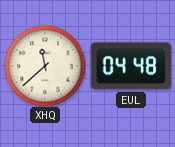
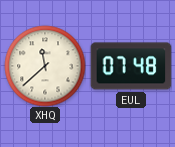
EUL: 04:48 -> 07:48 (131, 66)
